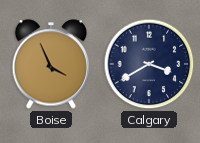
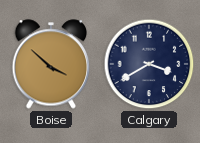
Boise: 3:56 -> 3:52 (51, 64)
